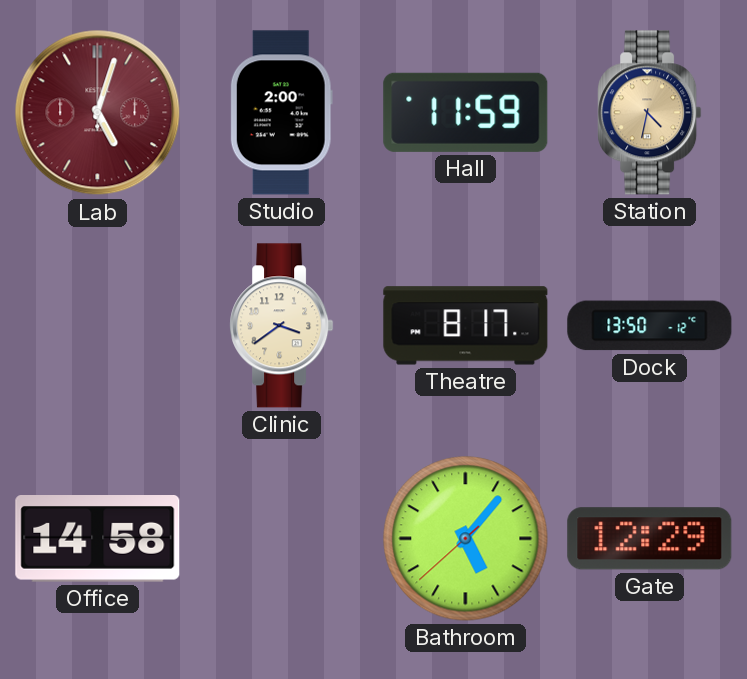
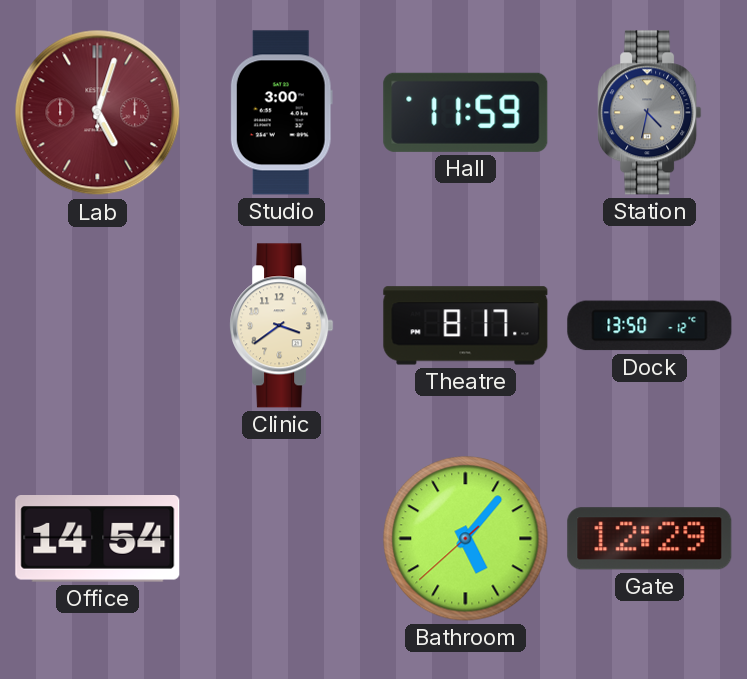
Studio: 2:00 -> 3:00 (281, 113)
Station dial: champagne -> grey (650, 113)
Office: 14:58 -> 14:54 (98, 539)
